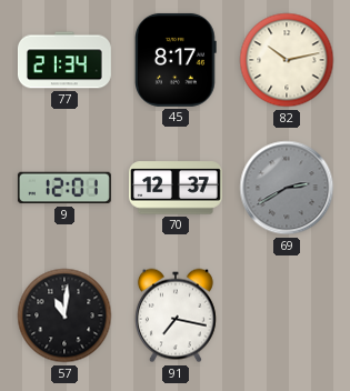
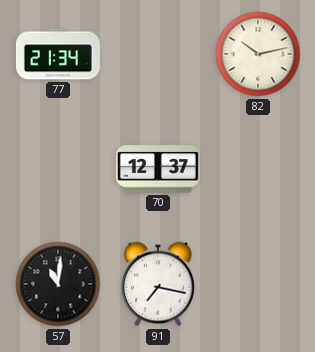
45: 8:17 -> none (176, 60)
9: 12:01 -> none (64, 188)
69: 2:40 -> none (287, 188)
